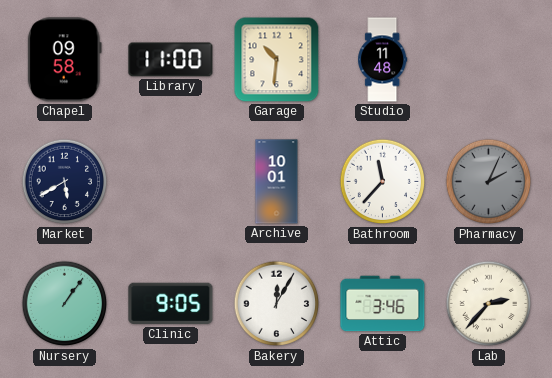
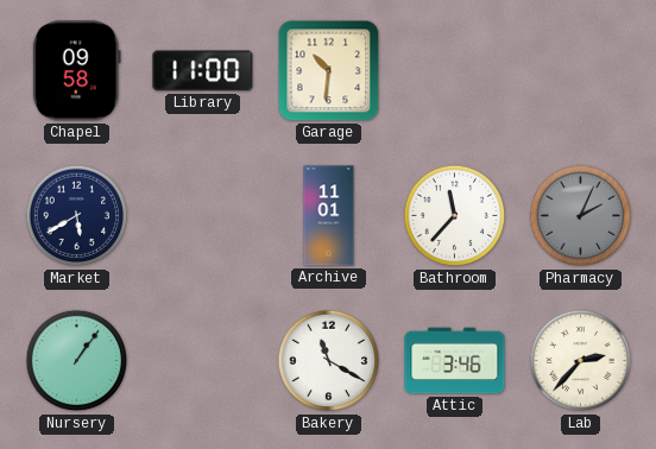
Studio: 11:48 -> none (383, 60)
Archive: 10:01 -> 11:01 (329, 216)
Clinic: 9:05 -> none (171, 304)
Bakery: 12:05 -> 11:20 (329, 361)
